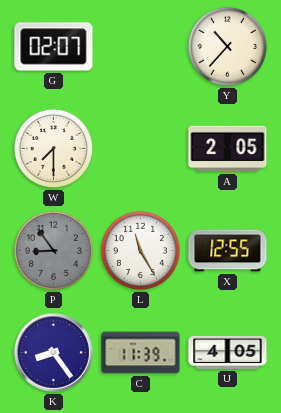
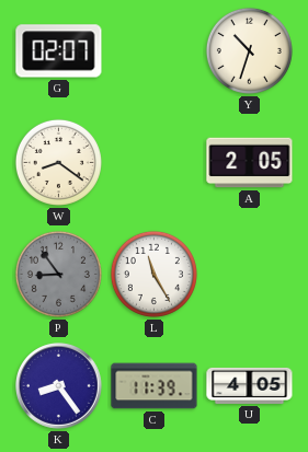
Y: 10:37 -> 10:33 (249, 50)
W: 7:30 -> 8:21 (58, 162)
X: 12:55 -> none (228, 251)
